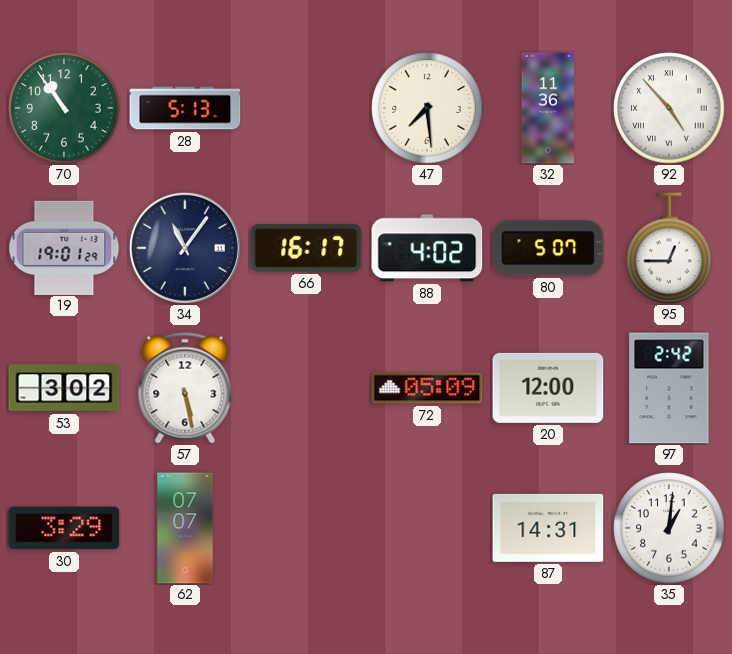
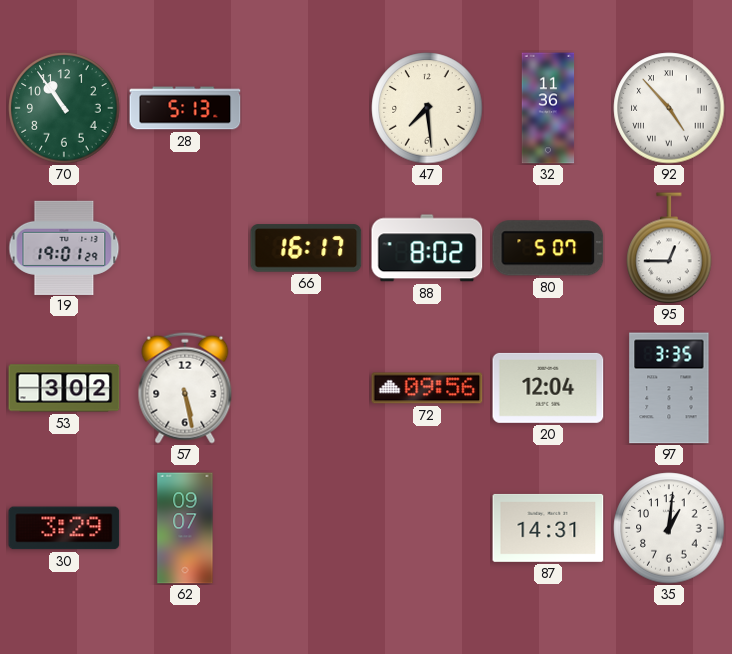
34: 11:06 -> none (185, 248)
88: 4:02 -> 8:02 (427, 248)
72: 05:09 -> 09:56 (427, 388)
20: 12:00 -> 12:04 (548, 388)
97: 2:42 -> 3:35 (669, 388)
62: 07:07 -> 09:07 (185, 528)
